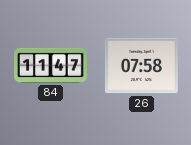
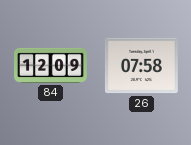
84: 11:47 -> 12:09 (51, 65)
